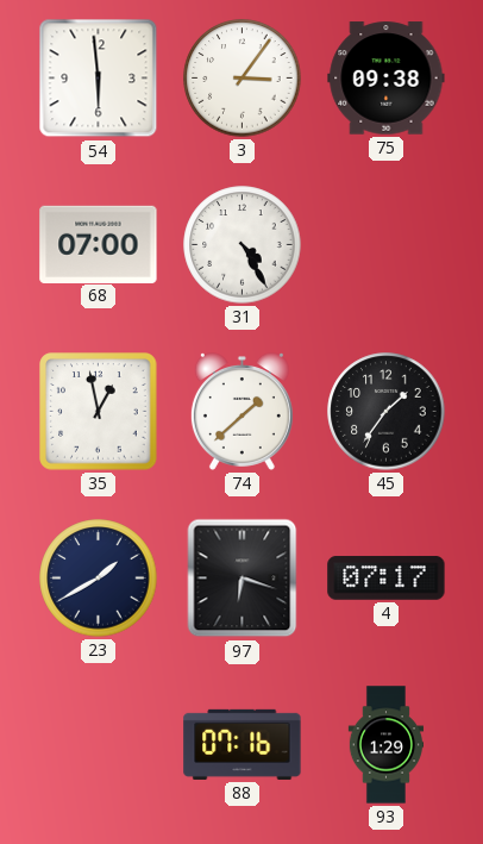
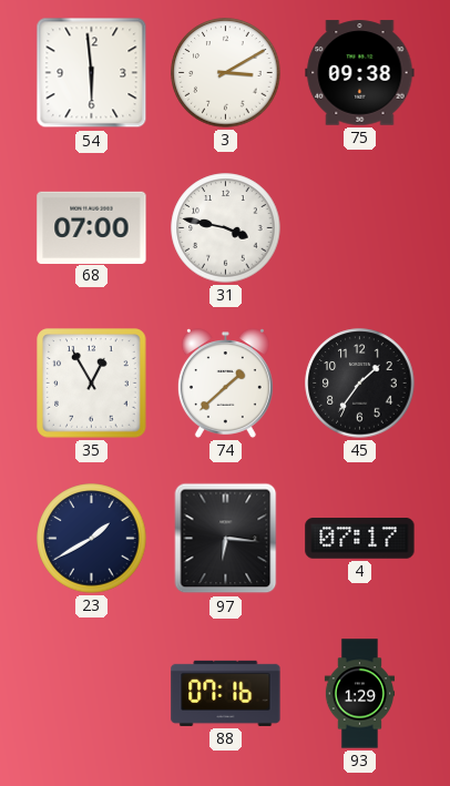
3: 3:06 -> 3:10 (226, 73)
31: 4:25 -> 3:47 (226, 228)
35: 12:58 -> 12:55 (92, 384)
97: 6:18 -> 6:16 (226, 539)
